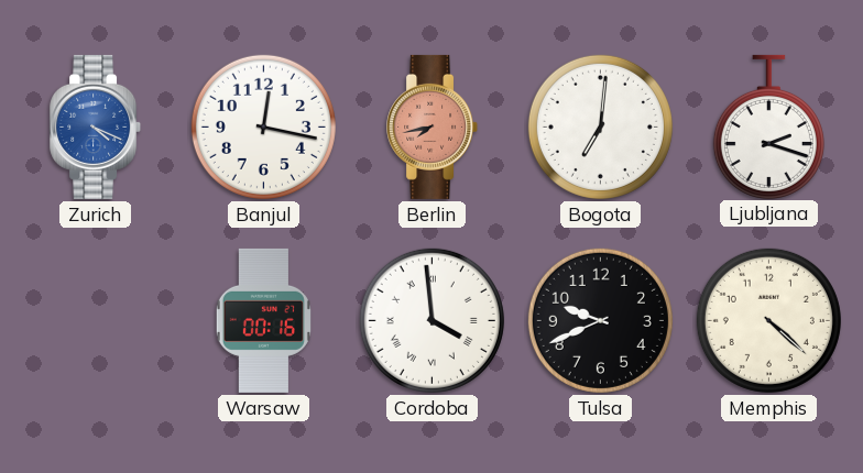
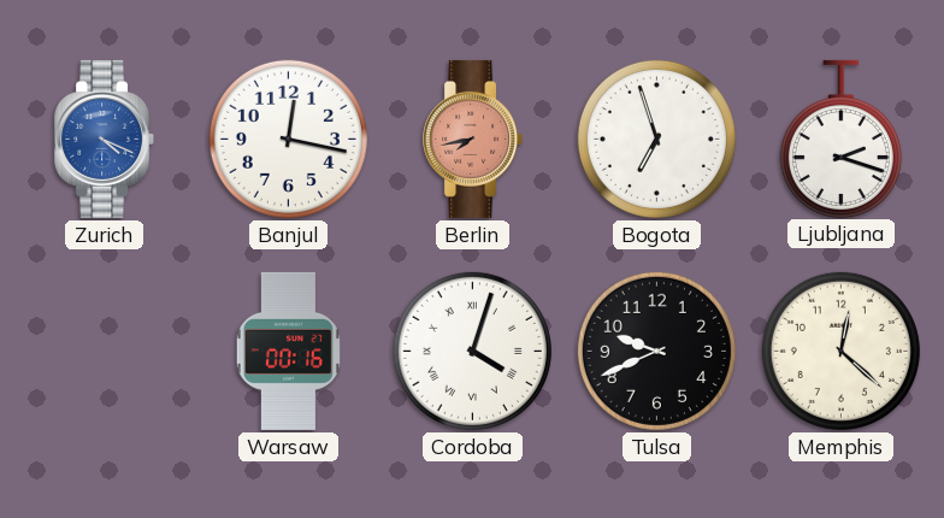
Bogota: 7:01 -> 6:57 (656, 139)
Cordoba: 3:59 -> 4:03 (472, 351)
Memphis: 4:22 -> 12:22 (840, 351)
